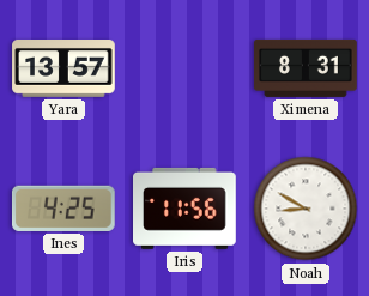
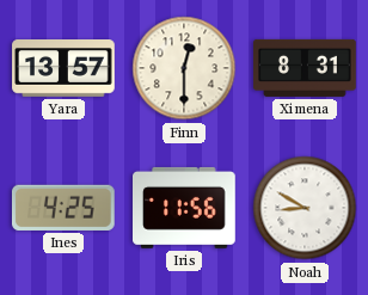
Finn: none -> 12:30 (184, 68)
